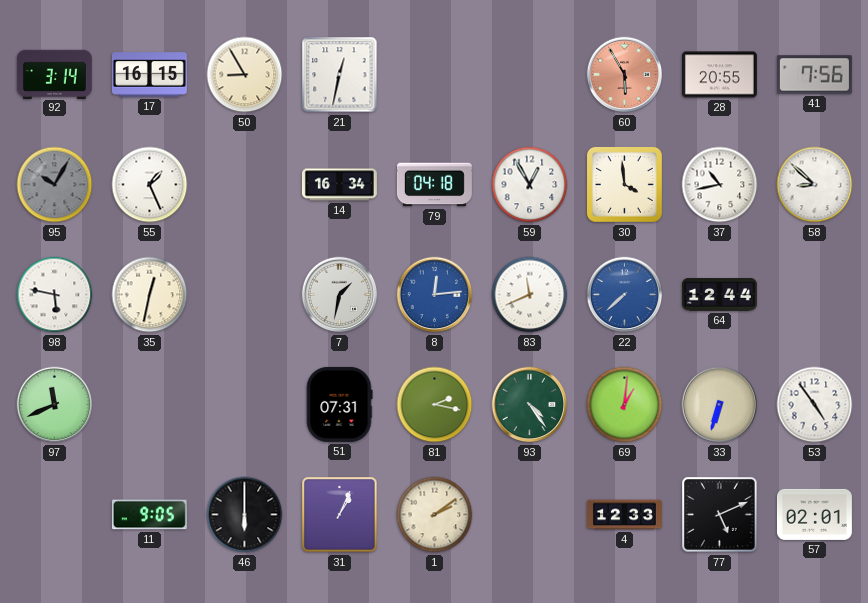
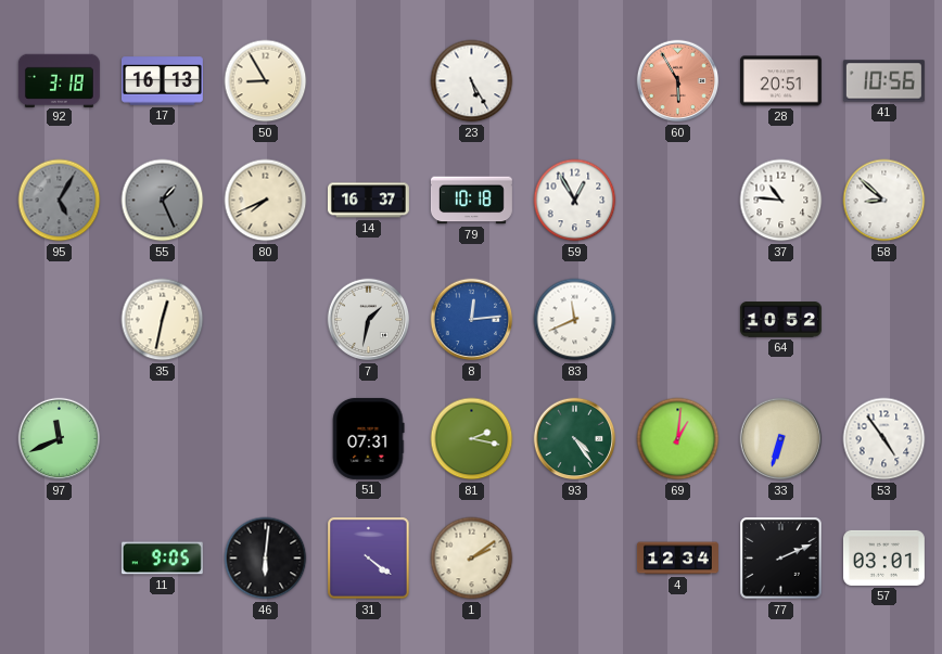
92: 3:14 -> 3:18 (59, 80)
17: 16:15 -> 16:13 (162, 81)
21: 12:32 -> none (340, 75)
23: none -> 5:25 (472, 81)
28: 20:55 -> 20:51 (780, 81)
41: 7:56 -> 10:56 (883, 81)
95: 10:05 -> 5:05 (60, 201)
55 dial: white -> grey (163, 201)
80: none -> 7:41 (266, 201)
14: 16:34 -> 16:37 (368, 201)
79: 04:18 -> 10:18 (471, 201)
30: 3:59 -> none (624, 184)
37: 10:43 -> 10:46 (781, 201)
98: 5:47 -> none (55, 295)
22: 7:38 -> none (625, 295)
64: 12:44 -> 10:52 (780, 320)
46: 6:00 -> 6:01 (266, 559)
31: 1:04 -> 4:21 (369, 559)
4: 12:33 -> 12:34 (677, 559)
77: 5:11 -> 2:11 (781, 559)
57: 02:01 -> 03:01 (883, 557)
